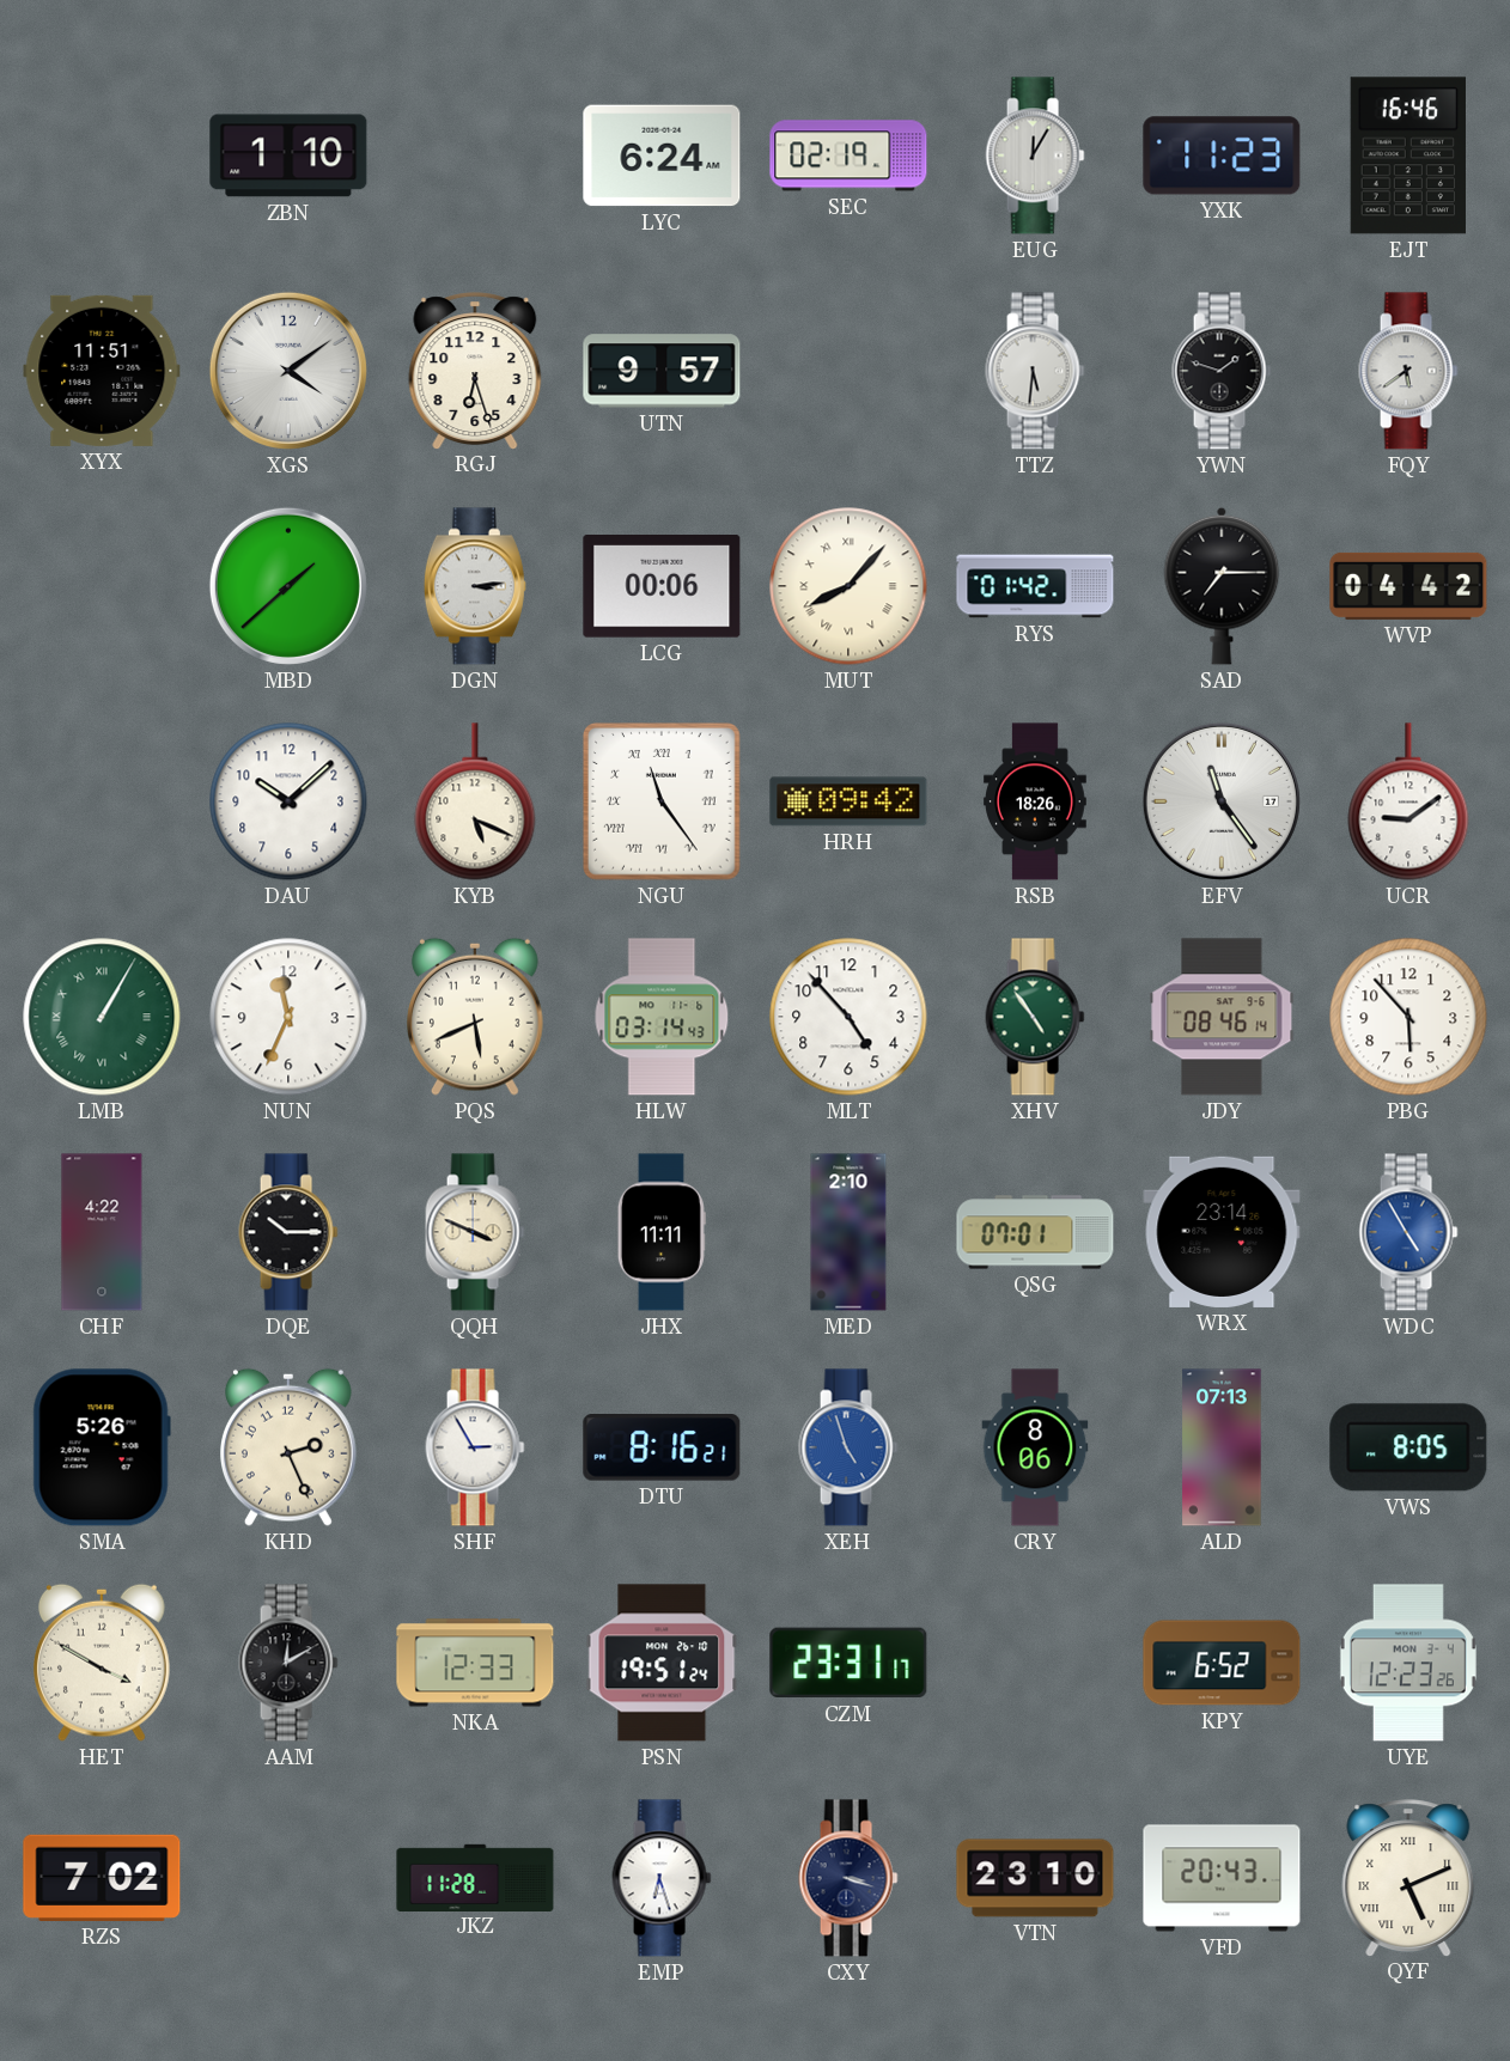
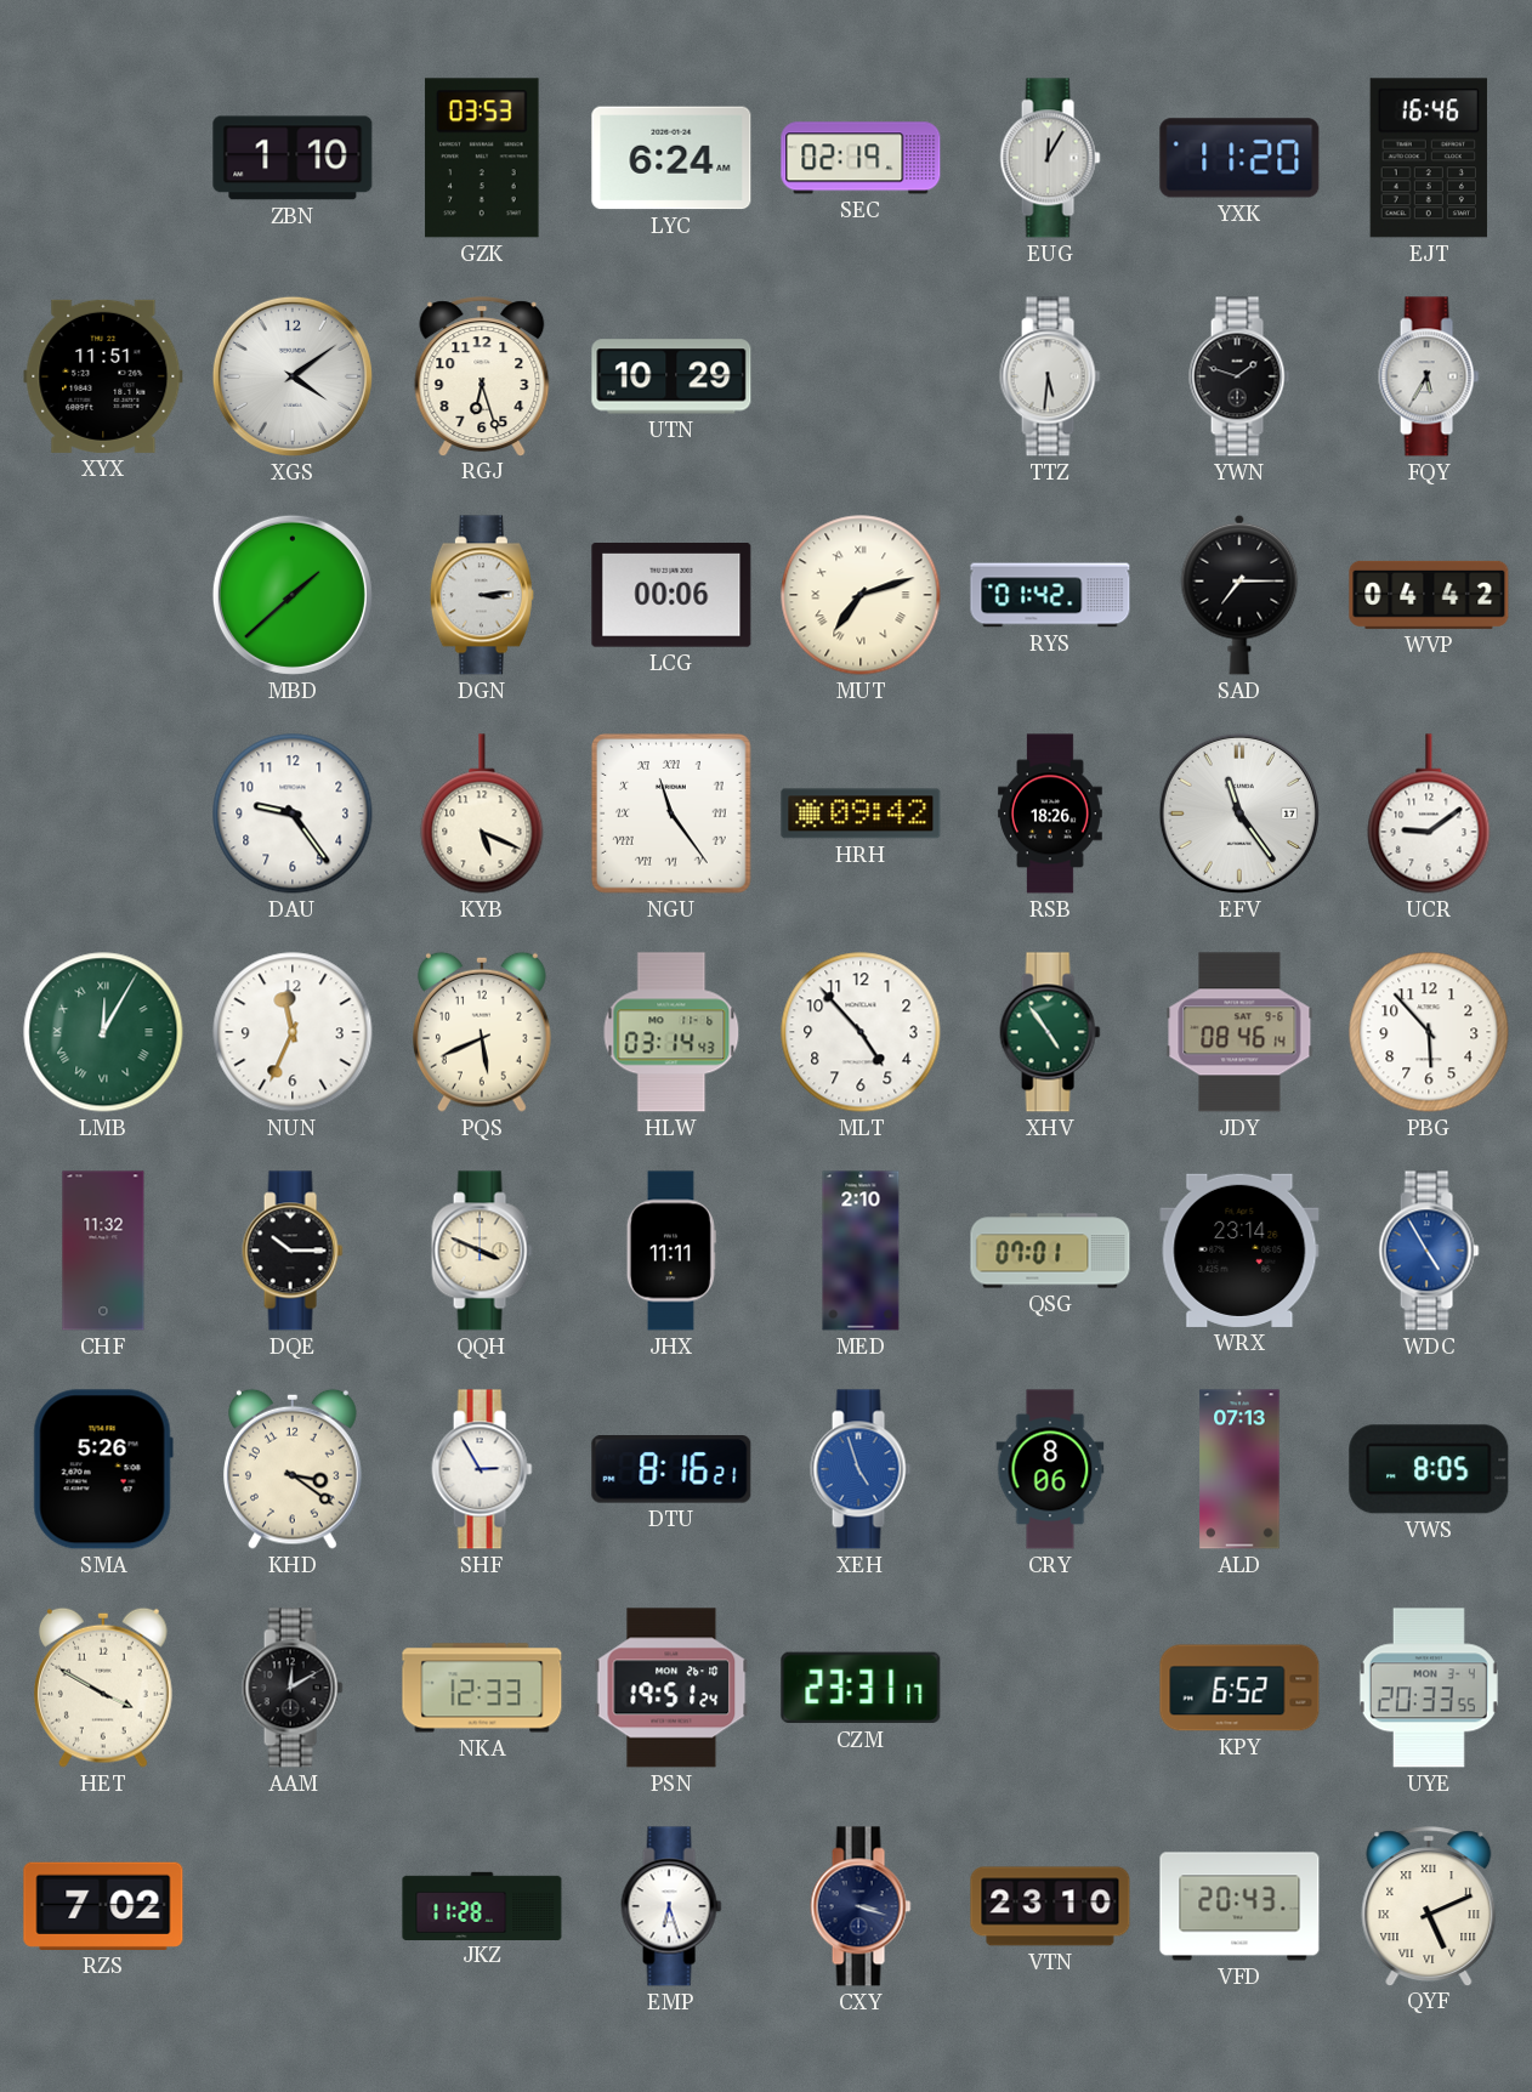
GZK: none -> 03:53 (482, 158)
YXK: 11:23 -> 11:20 (1239, 158)
UTN: 9:57 -> 10:29 (671, 376)
FQY: 5:39 -> 5:35 (1429, 376)
MUT: 8:07 -> 7:12 (861, 595)
DAU: 10:08 -> 9:24 (293, 813)
LMB: 1:05 -> 12:05 (103, 1032)
CHF: 4:22 -> 11:32 (103, 1251)
KHD: 2:26 -> 3:21 (294, 1469)
UYE: 12:23 -> 20:33 (1429, 1688)
